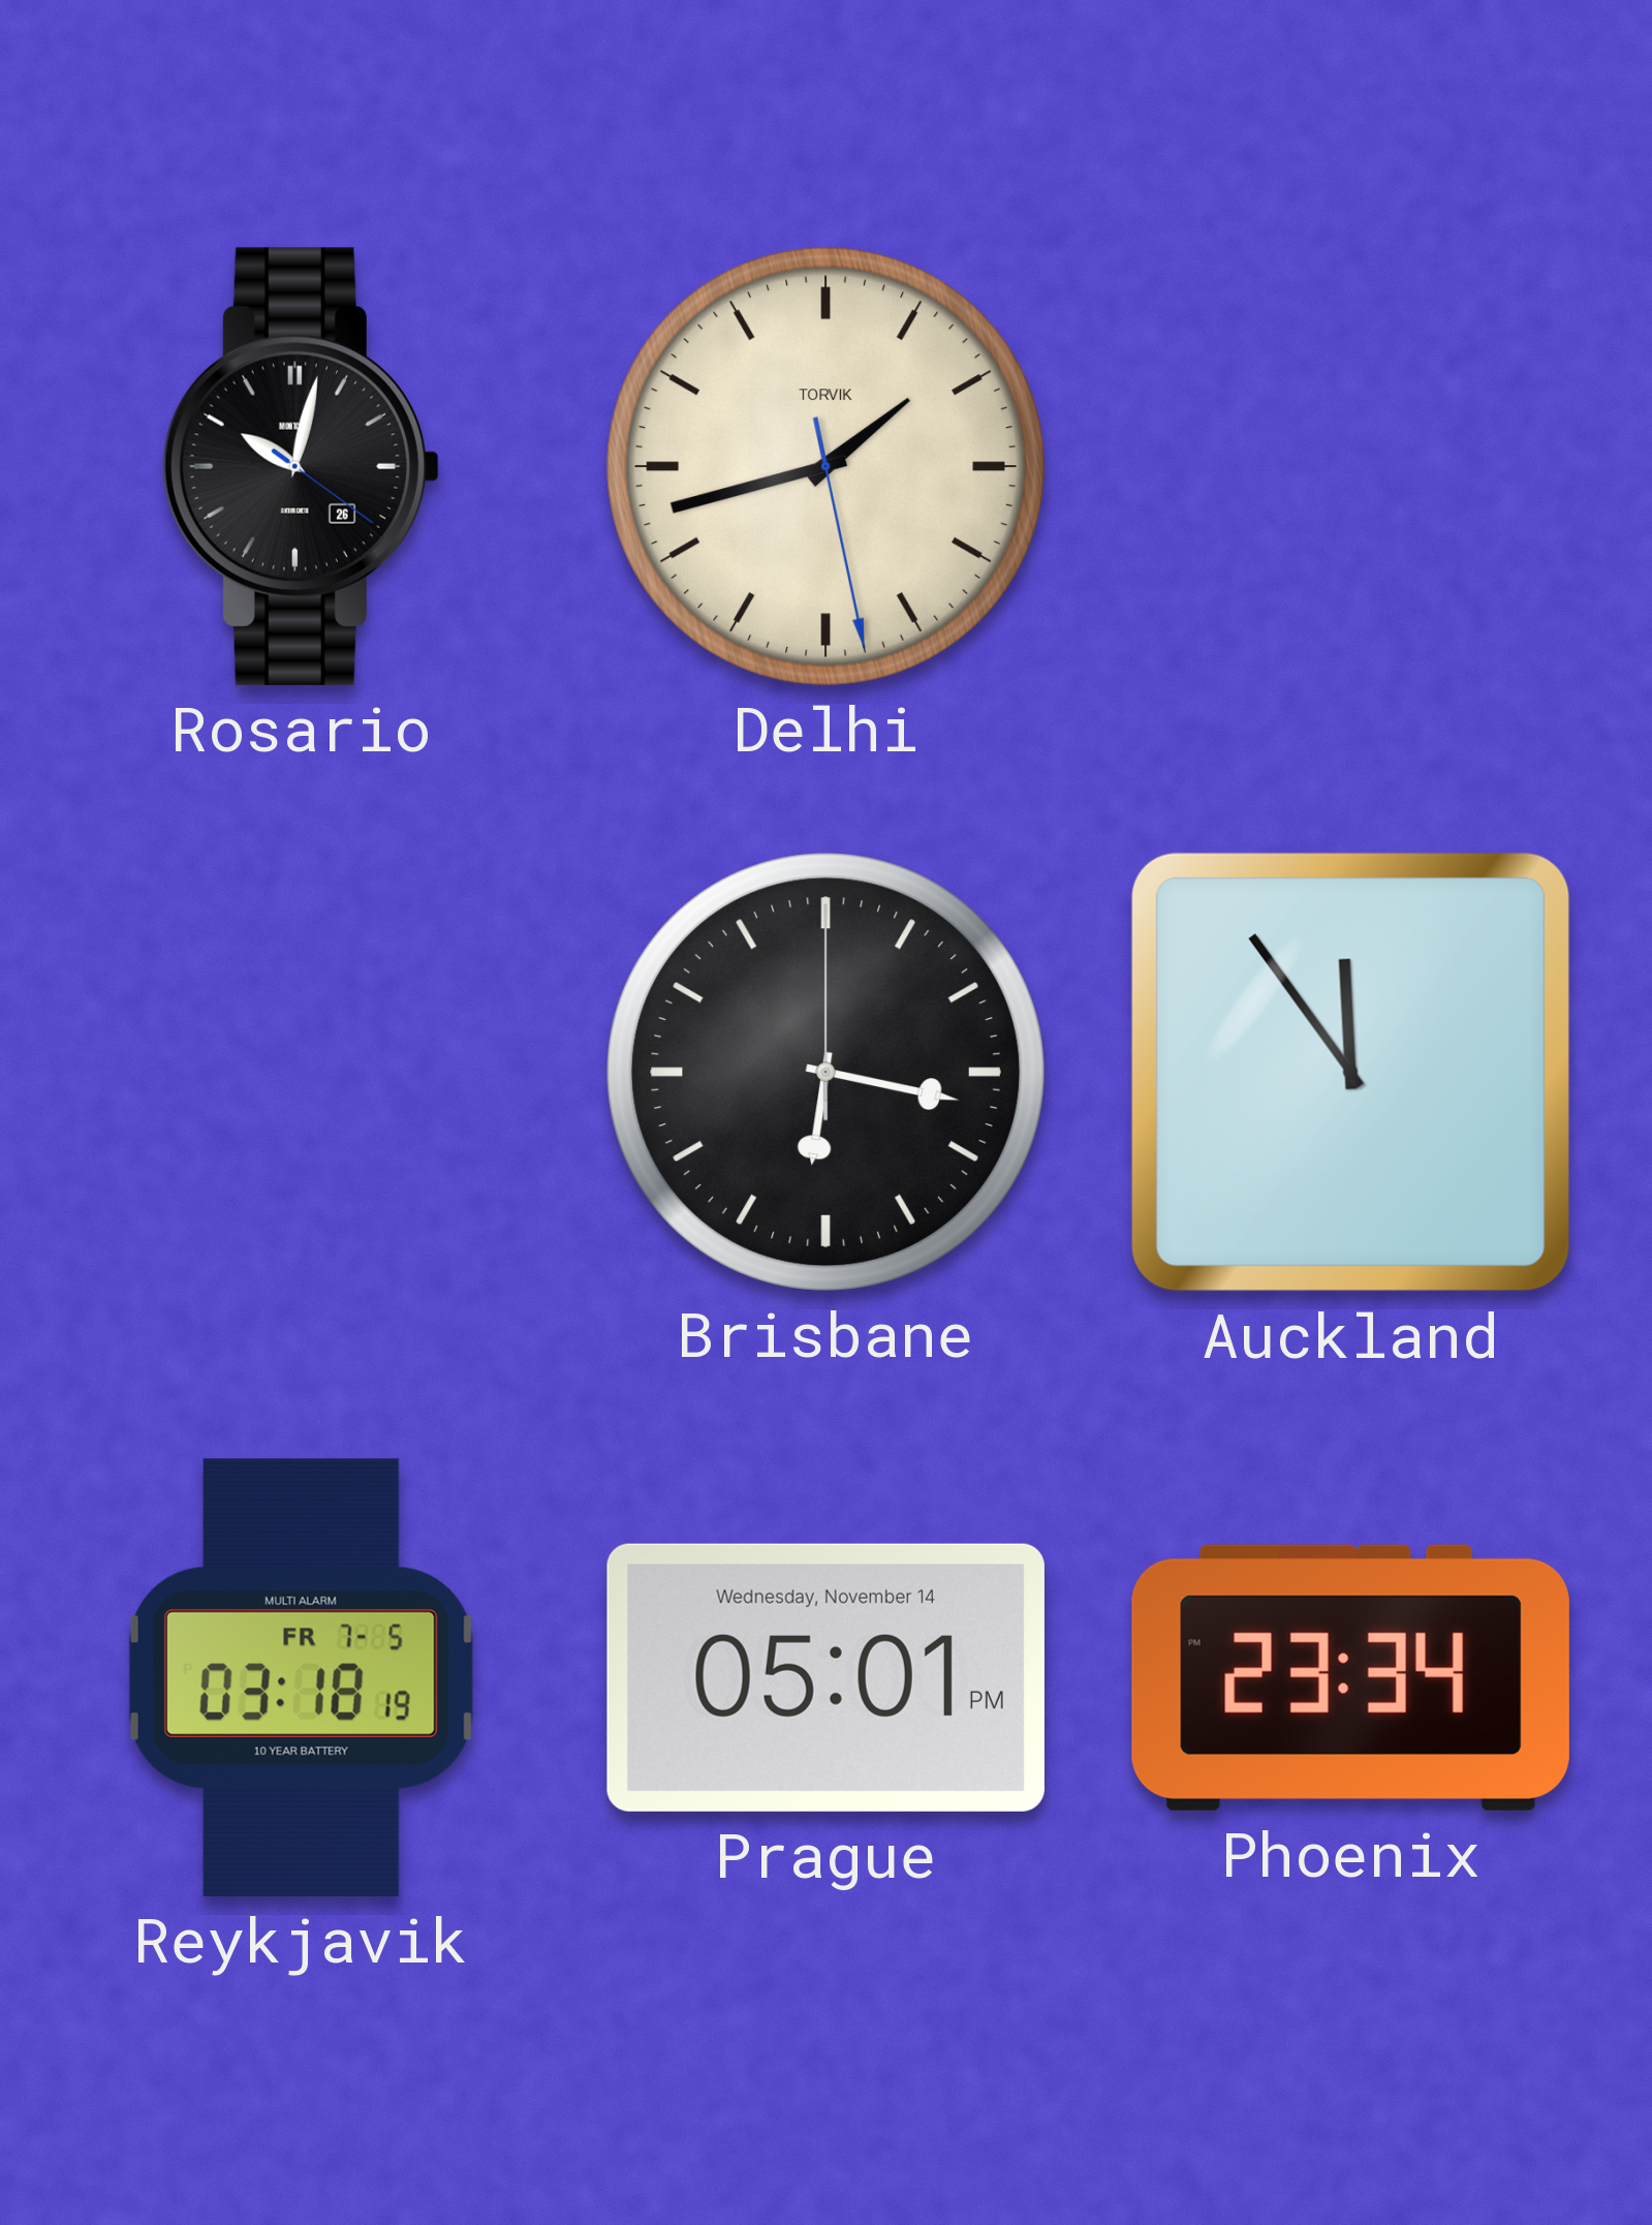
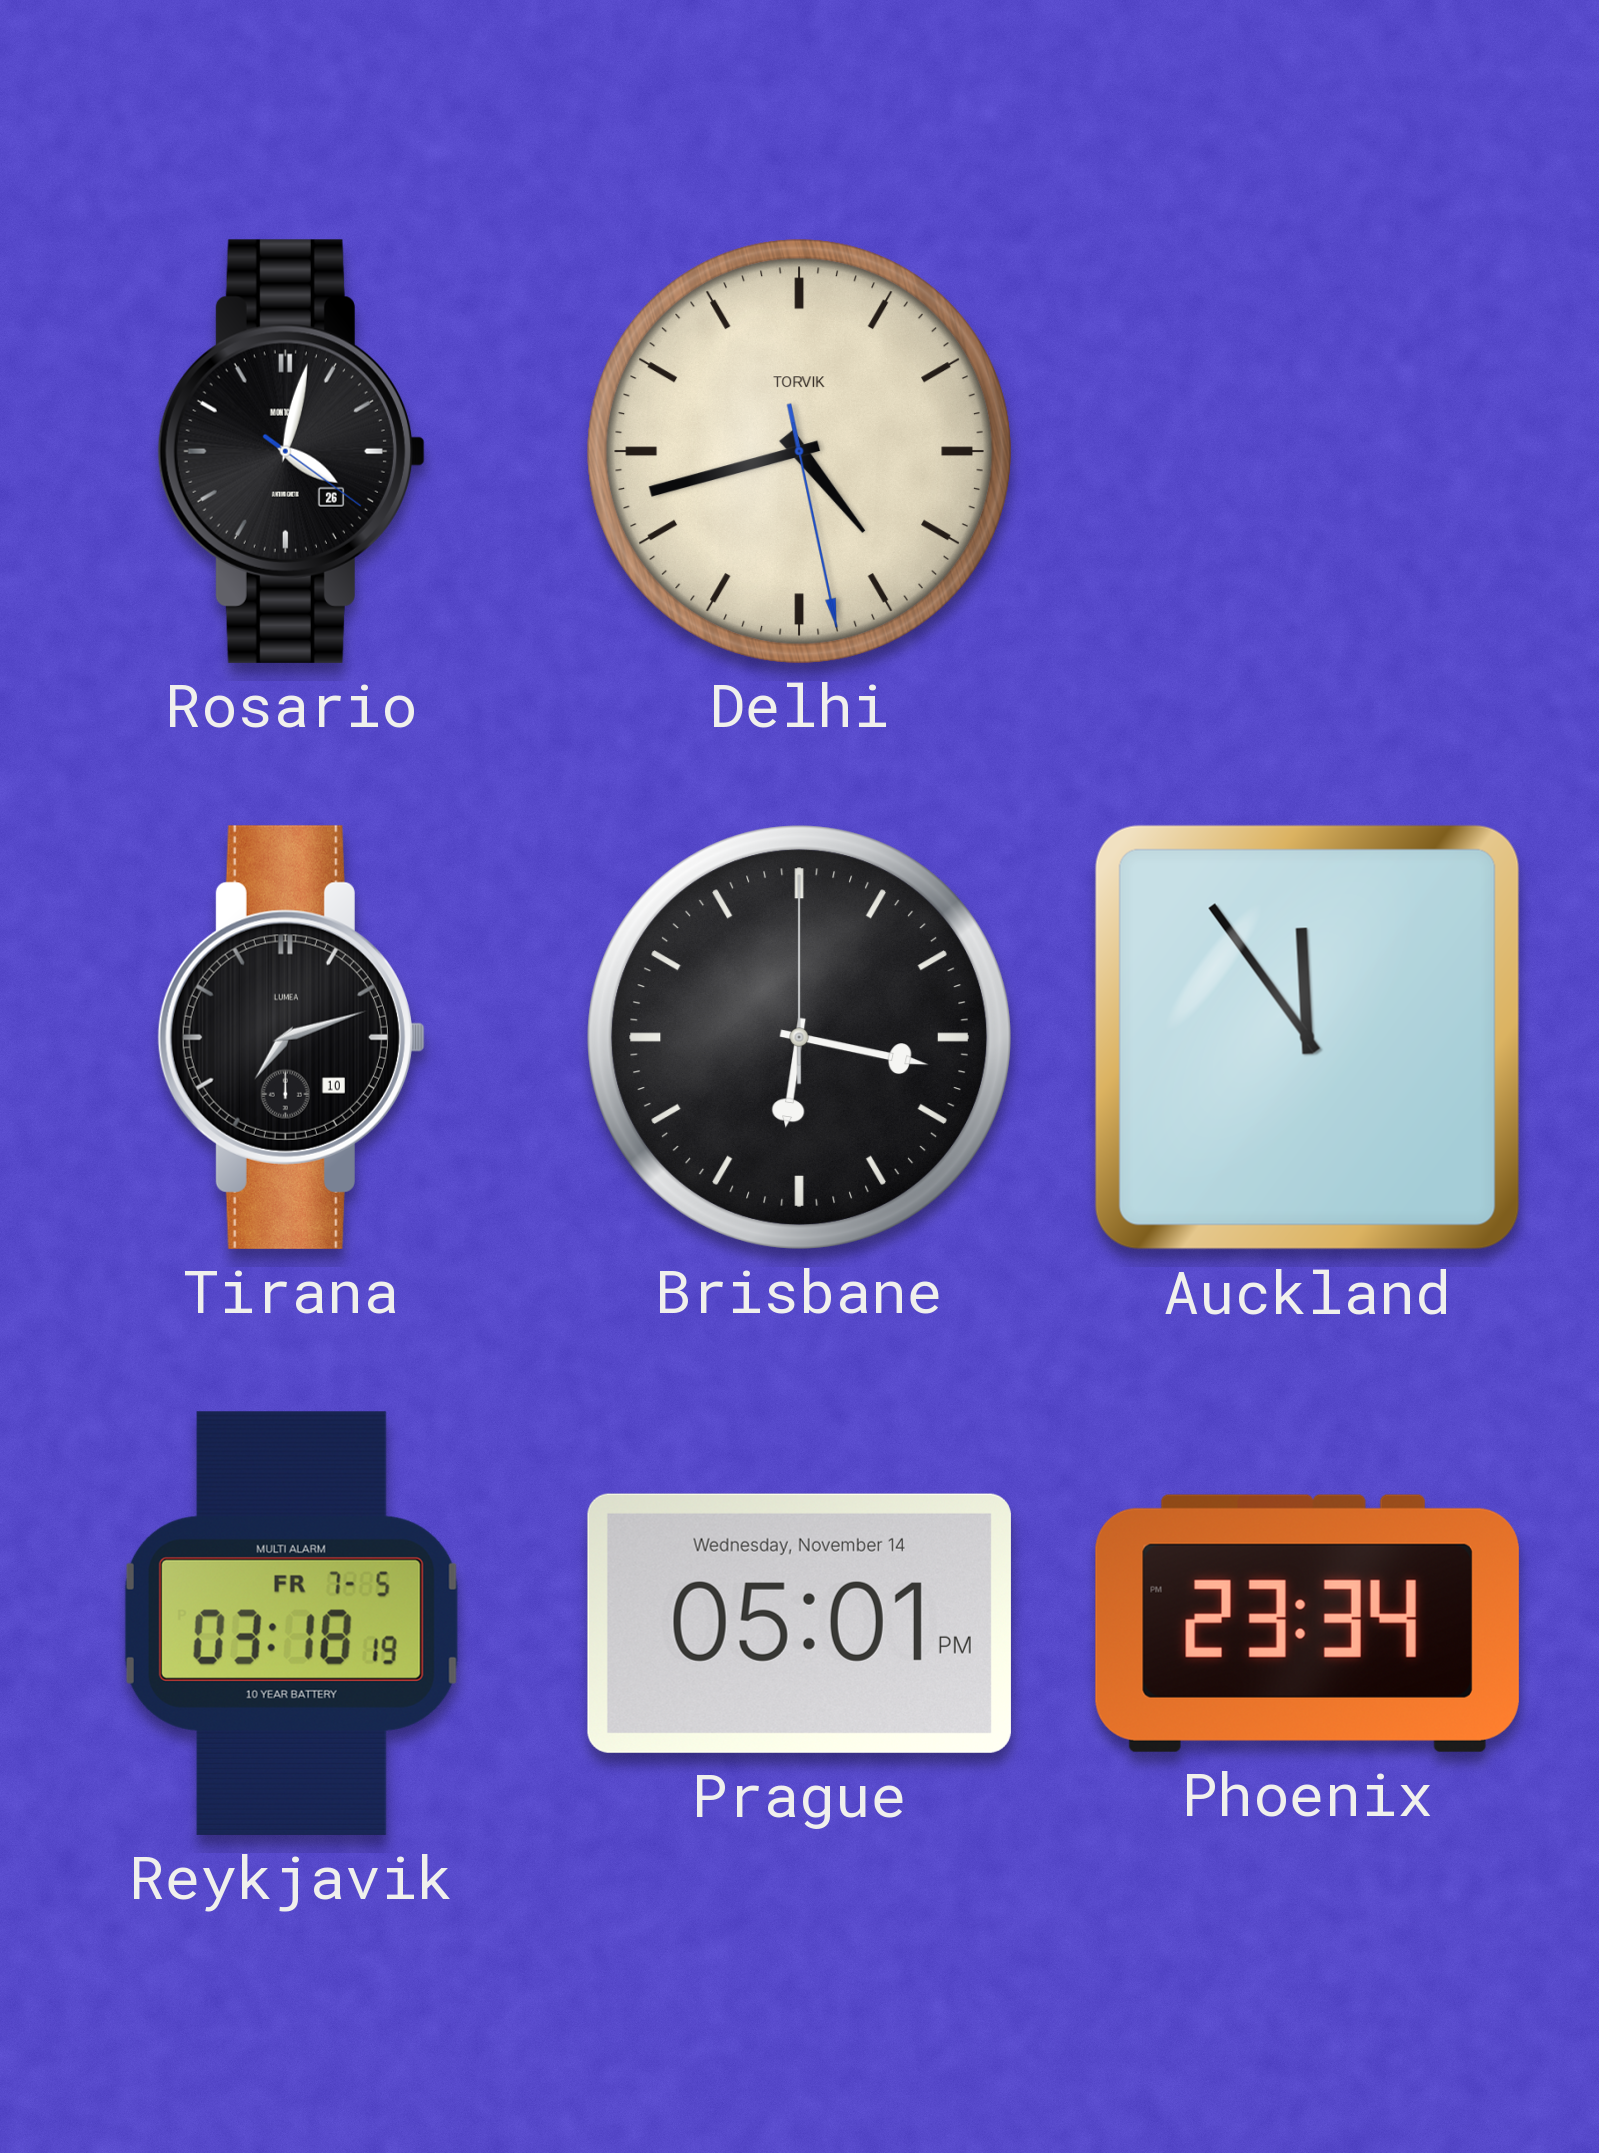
Rosario: 10:02 -> 4:02 (291, 451)
Delhi: 1:42 -> 4:42 (799, 451)
Tirana: none -> 7:12 (291, 1037)
